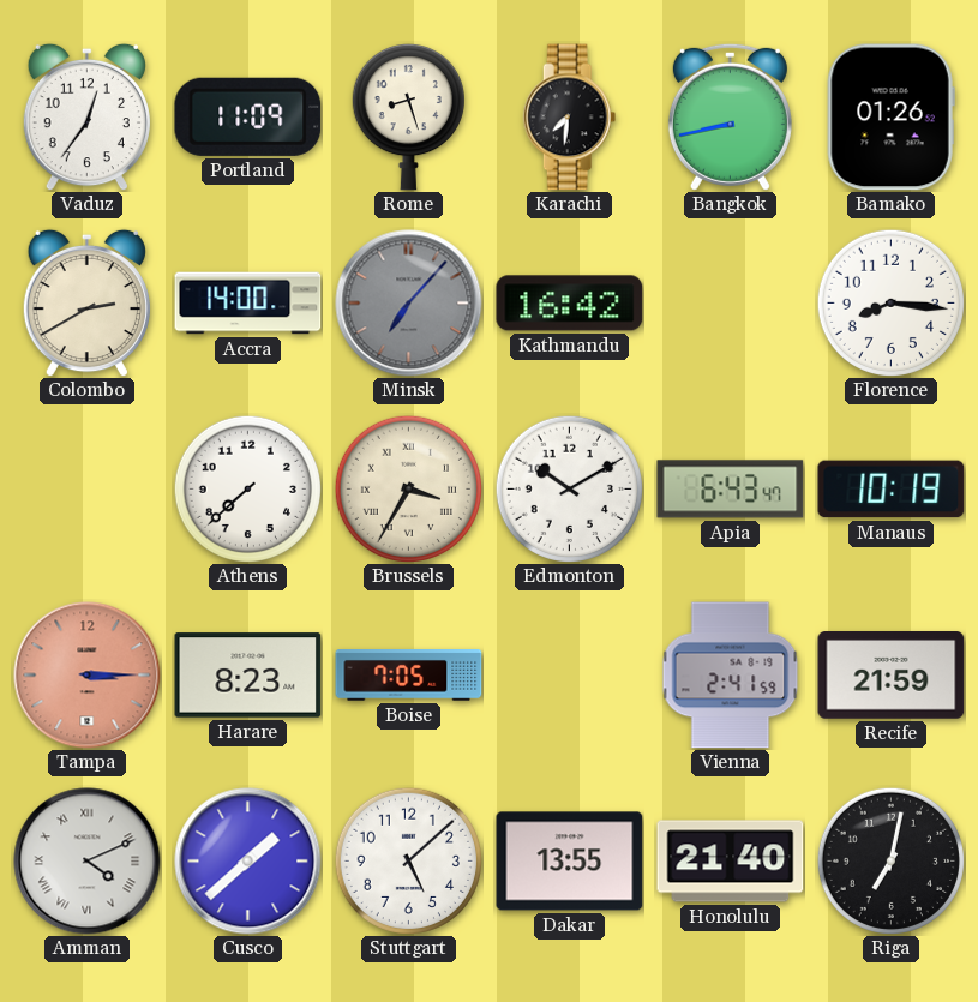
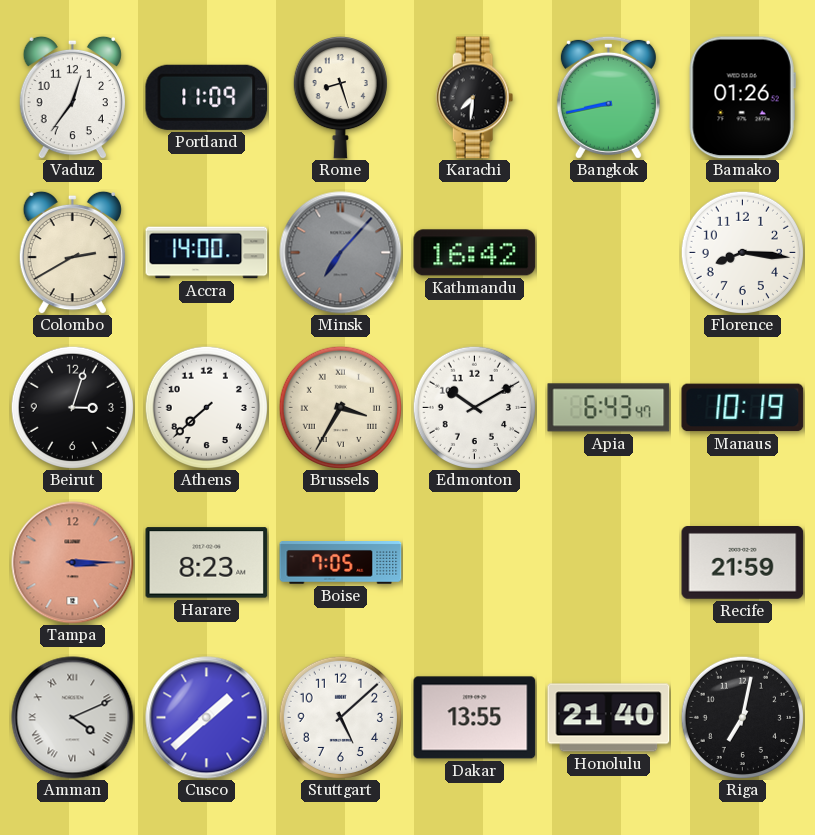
Beirut: none -> 3:03 (72, 407)
Vienna: 2:41 -> none (731, 676)
